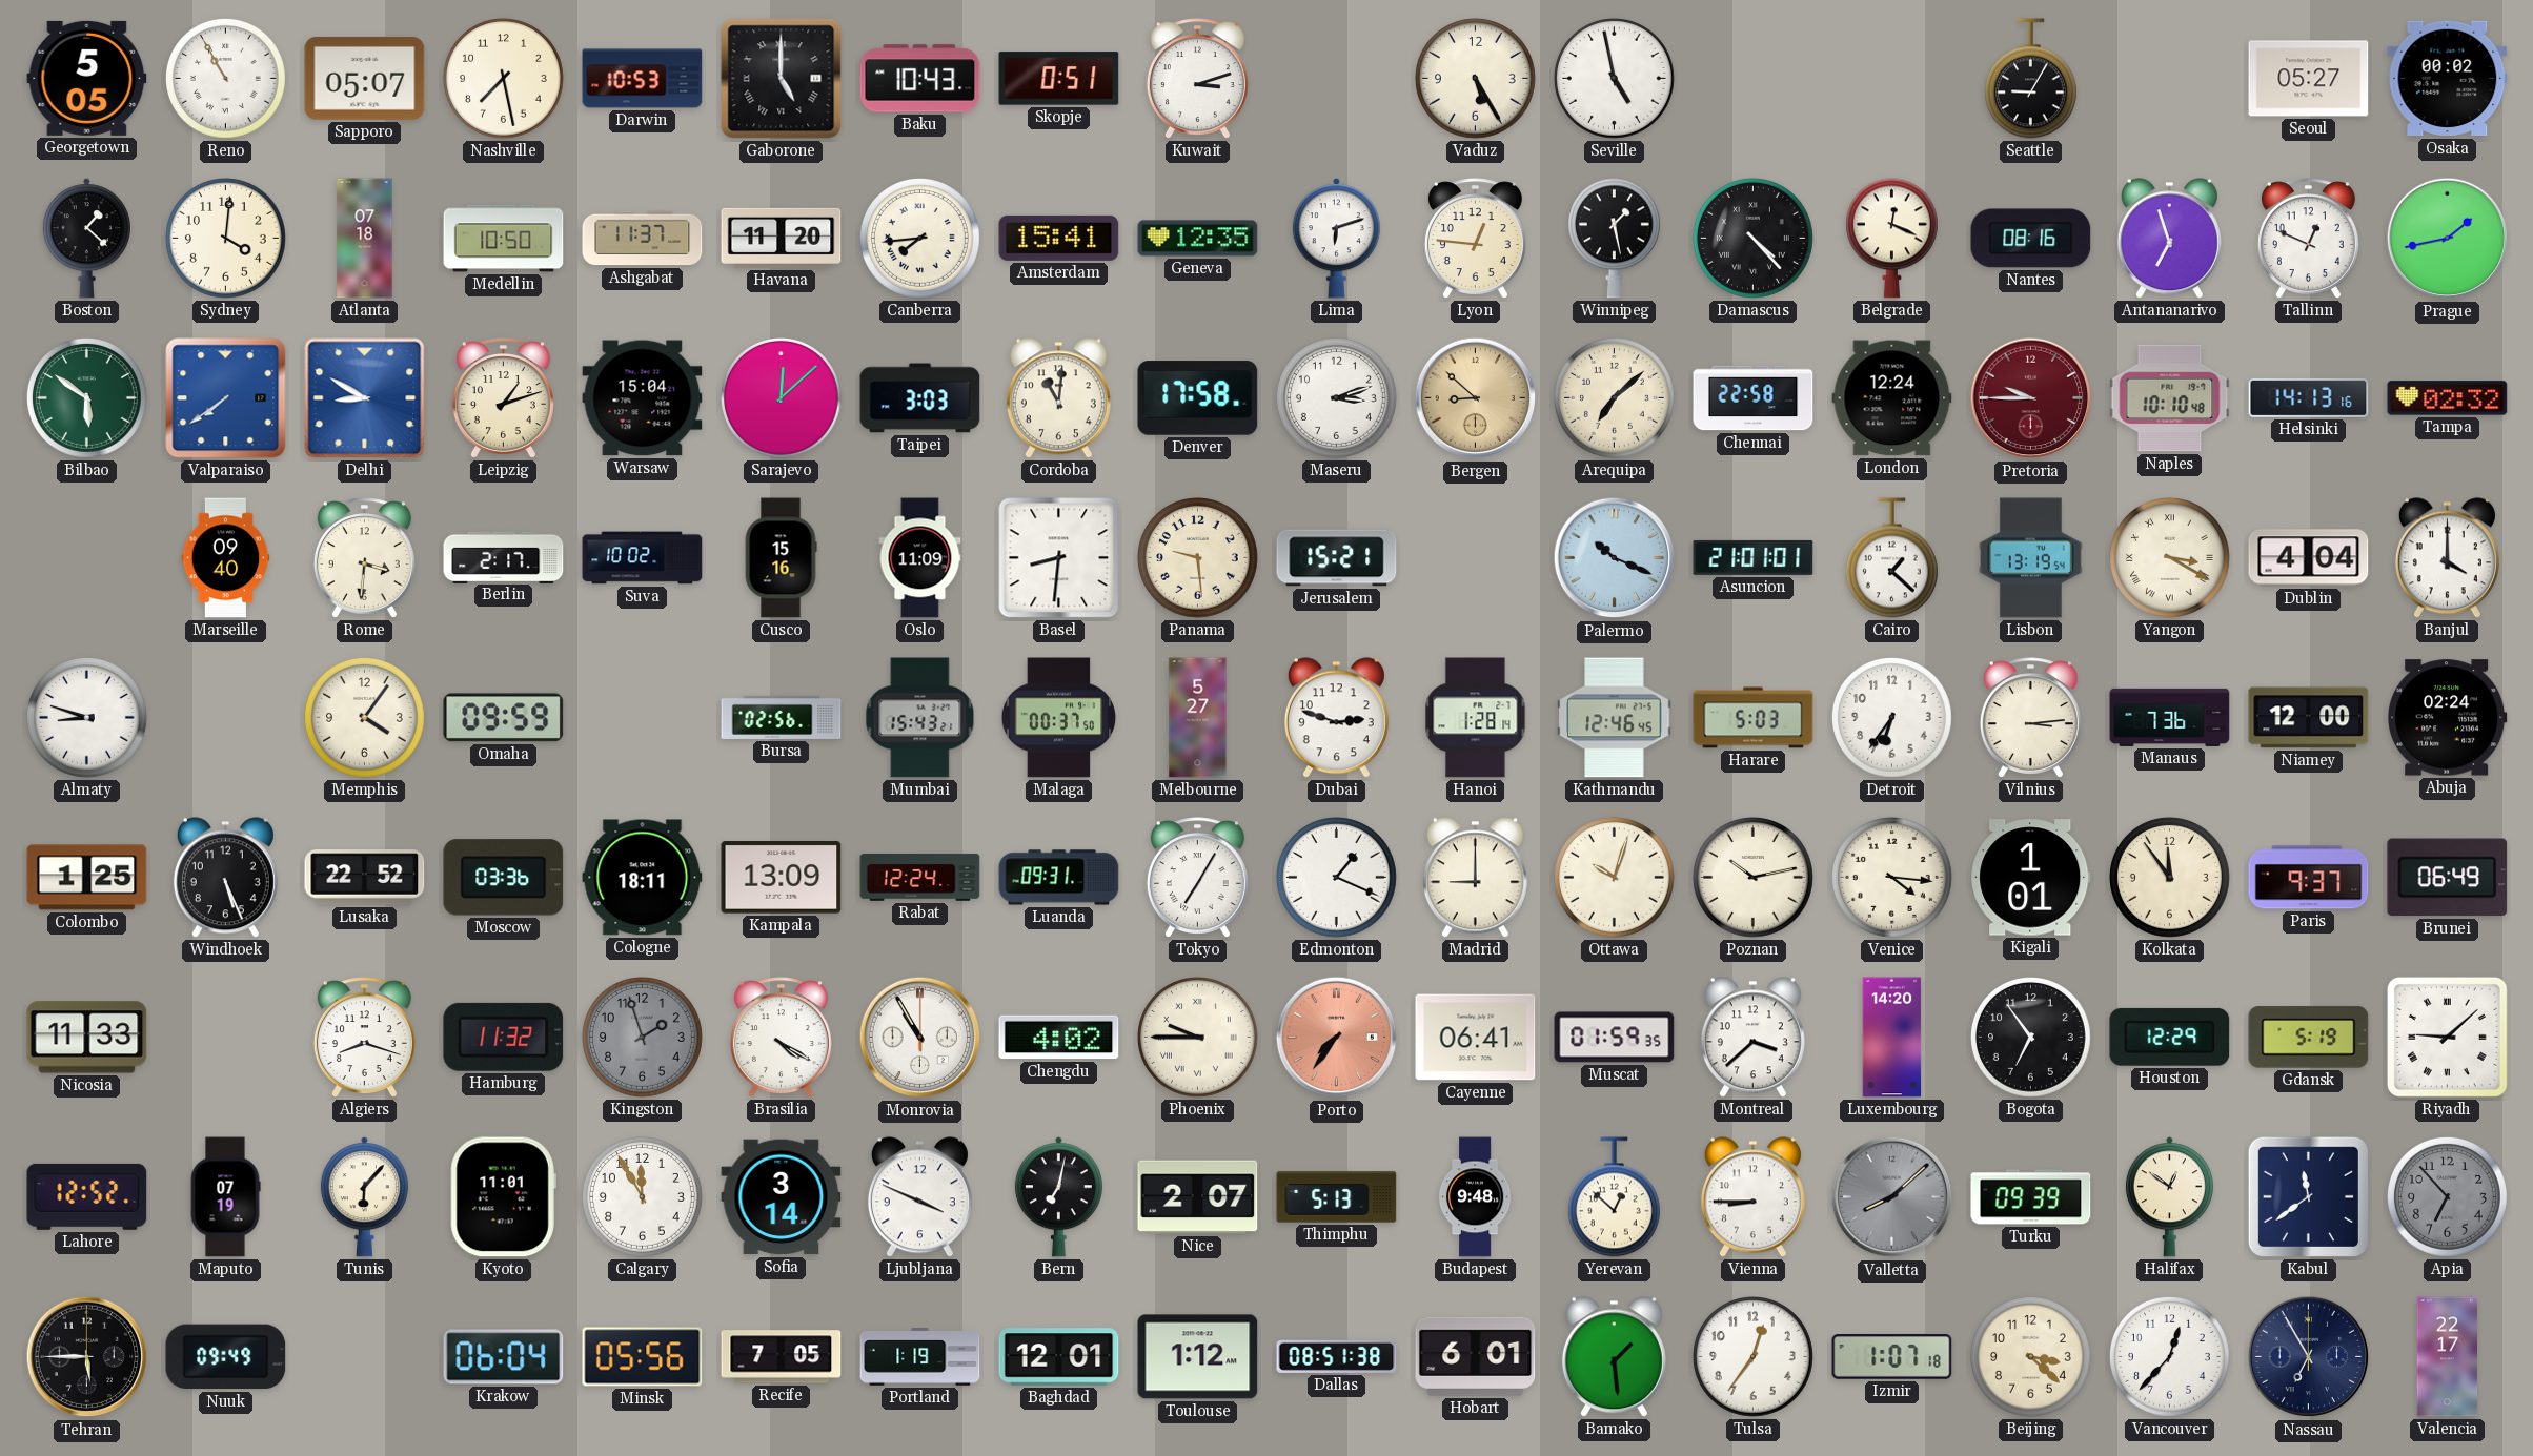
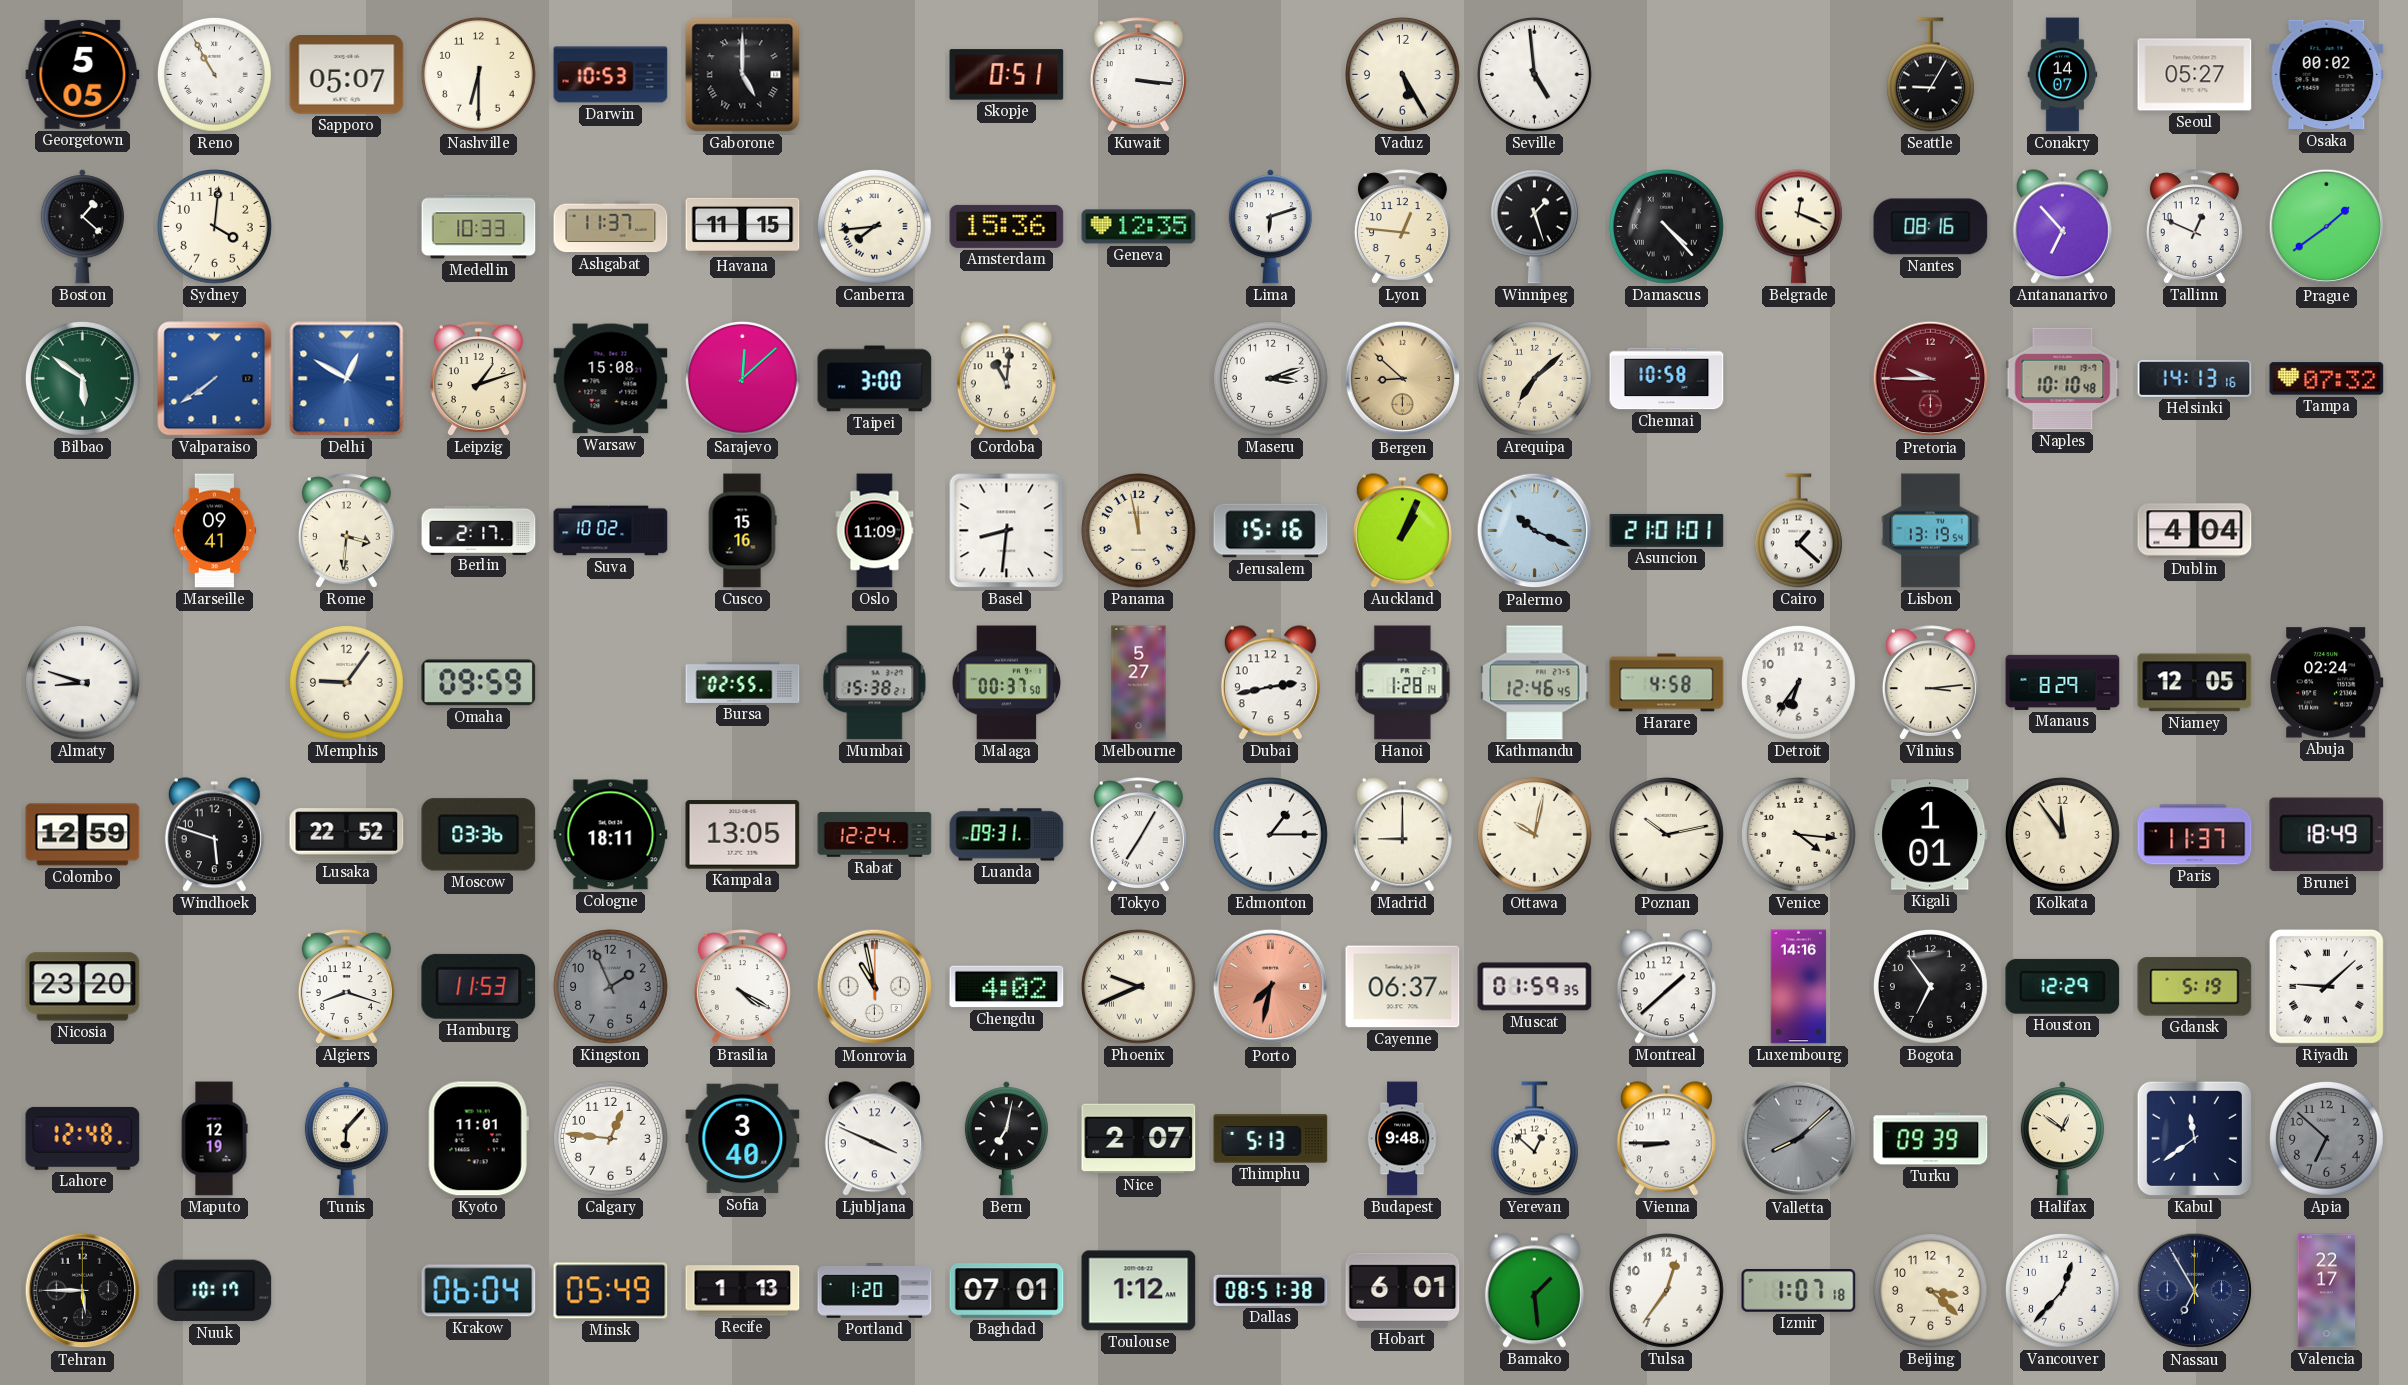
Nashville: 7:28 -> 6:30 (479, 75)
Baku: 10:43 -> none (920, 79)
Kuwait: 3:12 -> 3:16 (1138, 75)
Seville: 4:58 -> 4:59 (1535, 75)
Conakry: none -> 14:07 (2063, 75)
Atlanta: 07:18 -> none (365, 239)
Medellin: 10:50 -> 10:33 (479, 227)
Havana: 11:20 -> 11:15 (743, 226)
Amsterdam: 15:41 -> 15:36 (1007, 226)
Winnipeg: 1:28 -> 1:27 (1534, 227)
Antananarivo: 6:57 -> 6:53 (2062, 227)
Prague: 1:43 -> 1:39 (2327, 227)
Delhi: 8:50 -> 12:50 (347, 379)
Warsaw: 15:04 -> 15:08 (611, 379)
Taipei: 3:03 -> 3:00 (875, 379)
Denver: 17:58 -> none (1198, 398)
Chennai: 22:58 -> 10:58 (1667, 379)
London: 12:24 -> none (1892, 398)
Tampa: 02:32 -> 07:32 (2327, 379)
Marseille: 09:40 -> 09:41 (215, 531)
Panama: 9:29 -> 11:58 (1139, 531)
Jerusalem: 15:21 -> 15:16 (1271, 531)
Auckland: none -> 1:04 (1402, 531)
Yangon: 3:20 -> none (2170, 558)
Banjul: 4:00 -> none (2447, 558)
Memphis: 4:06 -> 9:06 (347, 683)
Bursa: 02:56 -> 02:55 (743, 682)
Mumbai: 15:43 -> 15:38 (875, 683)
Dubai: 2:48 -> 2:43 (1270, 683)
Harare: 5:03 -> 4:58 (1667, 683)
Manaus: 7:36 -> 8:29 (2063, 682)
Niamey: 12:00 -> 12:05 (2195, 683)
Colombo: 1:25 -> 12:59 (83, 835)
Windhoek: 5:26 -> 5:48 (214, 835)
Kampala: 13:09 -> 13:05 (743, 835)
Edmonton: 1:19 -> 1:15 (1271, 835)
Ottawa: 10:03 -> 10:02 (1535, 835)
Paris: 9:37 -> 11:37 (2195, 835)
Brunei: 06:49 -> 18:49 (2327, 835)
Nicosia: 11:33 -> 23:20 (83, 987)
Hamburg: 11:32 -> 11:53 (479, 986)
Kingston: 1:57 -> 1:56 (611, 987)
Monrovia: 10:55 -> 10:58 (875, 987)
Phoenix: 9:45 -> 9:41 (1139, 987)
Porto: 7:36 -> 7:32 (1271, 987)
Cayenne: 06:41 -> 06:37 (1403, 987)
Montreal: 3:38 -> 1:38 (1666, 987)
Luxembourg: 14:20 -> 14:16 (1799, 987)
Lahore: 12:52 -> 12:48 (83, 1138)
Maputo: 07:19 -> 12:19 (214, 1139)
Calgary: 11:55 -> 12:46 (611, 1139)
Sofia: 3:14 -> 3:40 (743, 1139)
Apia: 6:53 -> 6:52 (2327, 1139)
Nuuk: 09:49 -> 10:17 (215, 1291)
Minsk: 05:56 -> 05:49 (611, 1291)
Recife: 7:05 -> 1:13 (743, 1291)
Portland: 1:19 -> 1:20 (875, 1291)
Baghdad: 12:01 -> 07:01 (1007, 1291)
